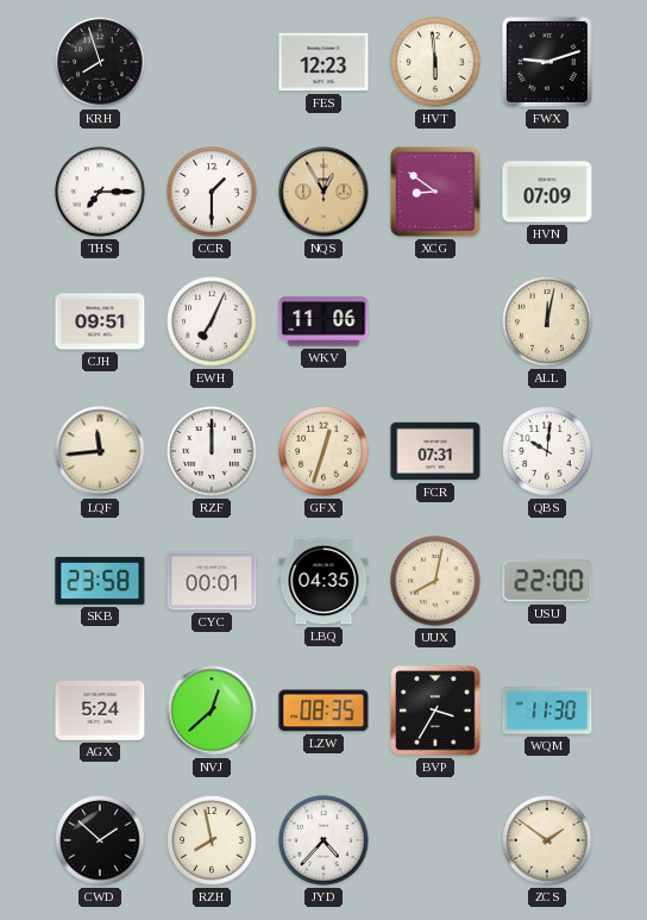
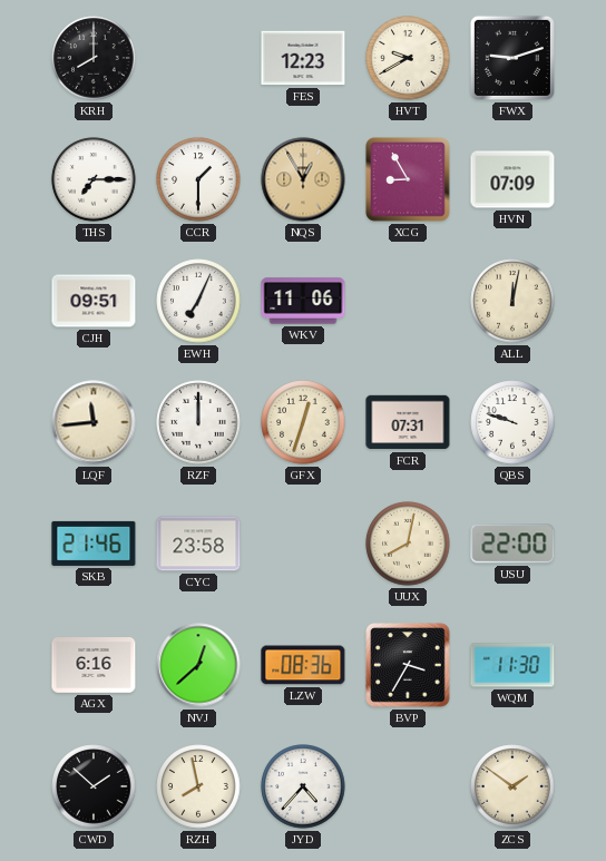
KRH: 7:57 -> 8:00 (94, 58)
HVT: 5:59 -> 9:40 (408, 58)
XCG: 8:51 -> 8:55 (408, 179)
QBS: 10:01 -> 9:48 (512, 422)
SKB: 23:58 -> 21:46 (94, 544)
CYC: 00:01 -> 23:58 (198, 544)
LBQ: 04:35 -> none (323, 581)
AGX: 5:24 -> 6:16 (94, 666)
LZW: 08:35 -> 08:36 (303, 665)
